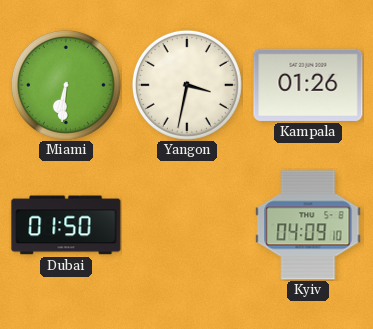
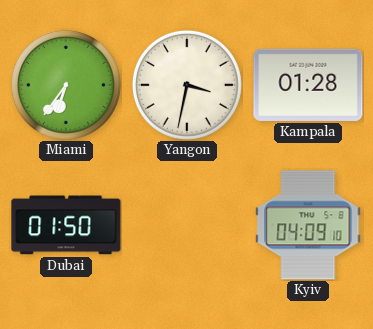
Miami: 6:31 -> 6:36 (66, 85)
Kampala: 01:26 -> 01:28 (308, 85)
